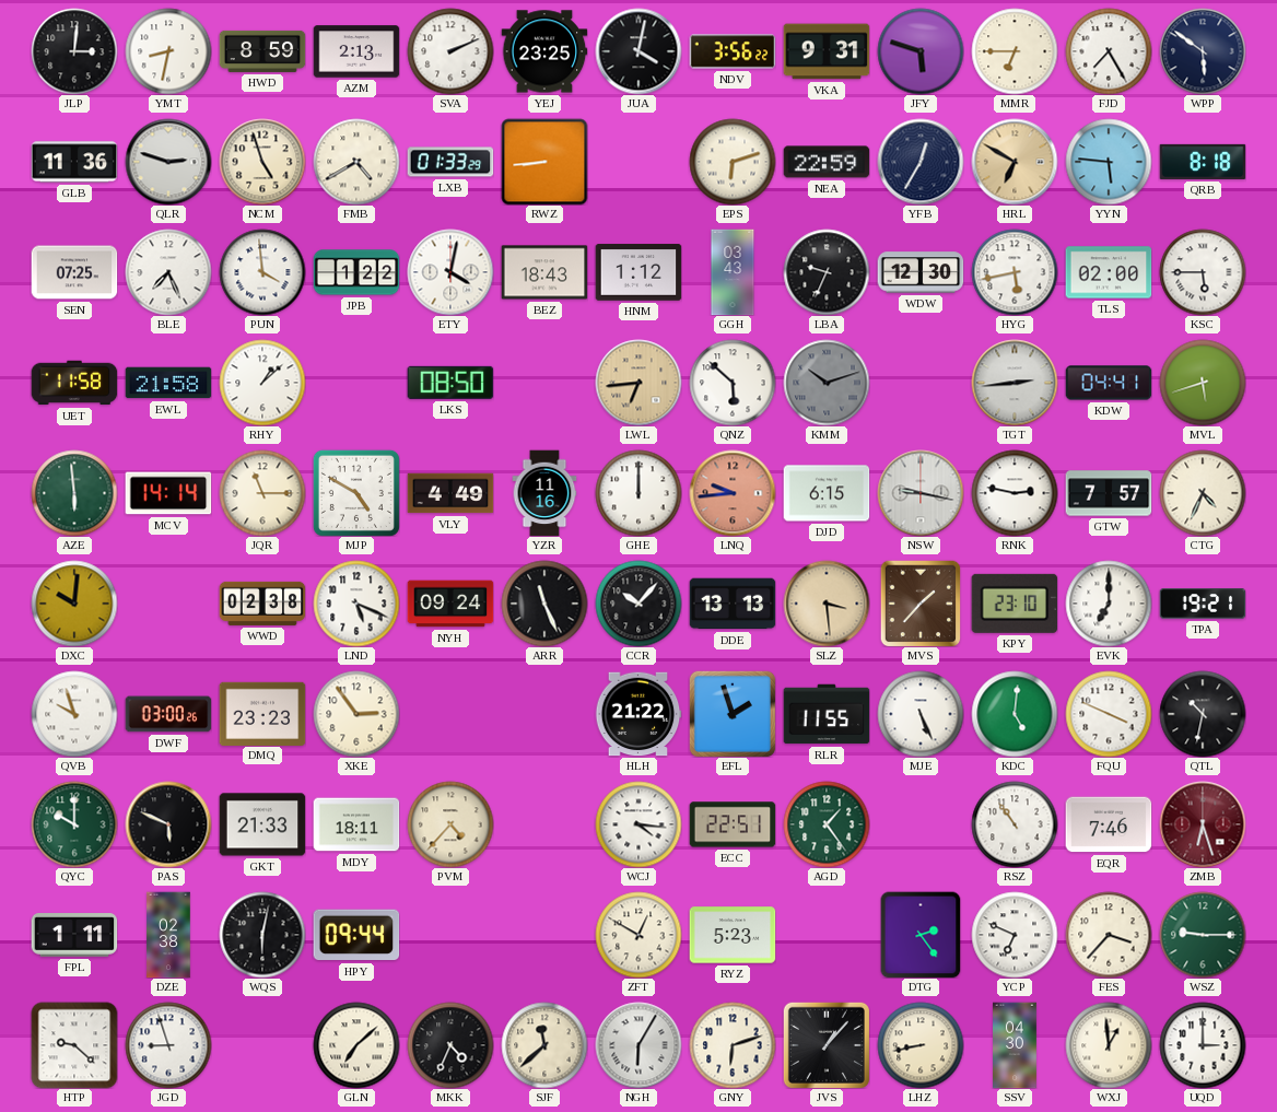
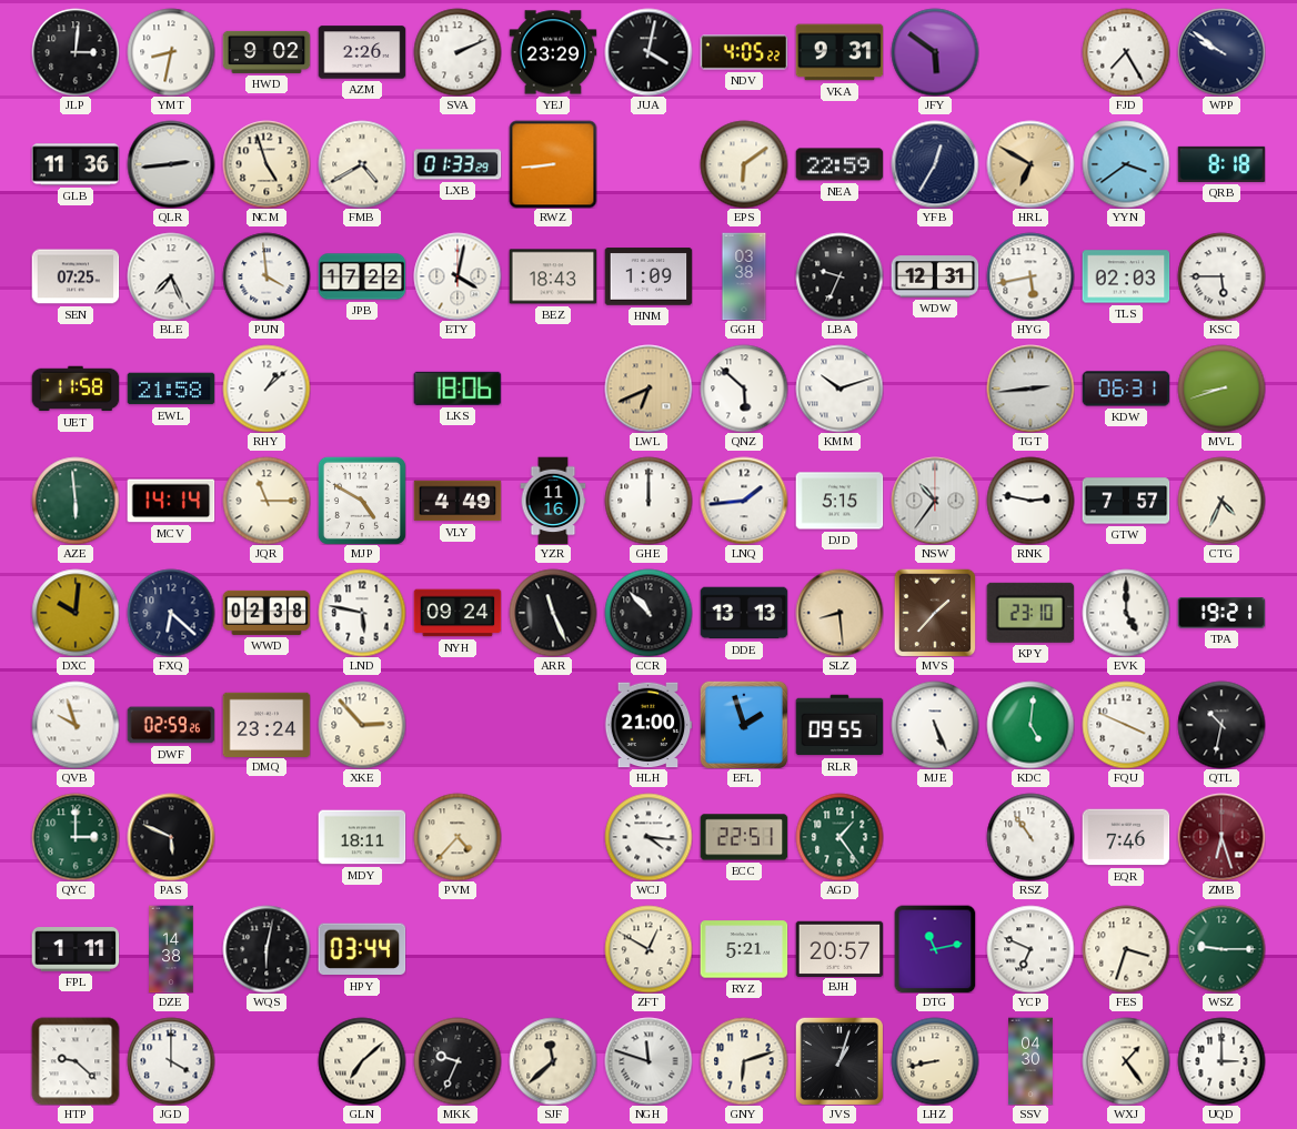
HWD: 8:59 -> 9:02 (267, 52)
AZM: 2:13 -> 2:26 (362, 52)
YEJ: 23:25 -> 23:29 (553, 52)
NDV: 3:56 -> 4:05 (744, 52)
JFY: 5:48 -> 5:51 (935, 52)
MMR: 6:45 -> none (1015, 51)
WPP: 5:51 -> 9:51 (1221, 52)
QLR: 2:48 -> 2:44 (171, 164)
EPS: 6:12 -> 6:09 (744, 164)
YYN: 5:46 -> 3:39 (1126, 164)
JPB: 1:22 -> 17:22 (362, 276)
HNM: 1:12 -> 1:09 (648, 276)
GGH: 03:43 -> 03:38 (744, 276)
WDW: 12:30 -> 12:31 (935, 276)
TLS: 02:00 -> 02:03 (1126, 276)
LKS: 08:50 -> 18:06 (458, 389)
LWL: 6:44 -> 6:41 (648, 389)
KMM dial: grey -> white (839, 389)
KDW: 04:41 -> 06:31 (1126, 389)
MVL: 5:42 -> 8:42 (1221, 389)
LNQ: 9:44 -> 1:44 (744, 501)
LNQ dial: salmon -> white (744, 501)
DJD: 6:15 -> 5:15 (839, 501)
NSW: 9:17 -> 10:36 (935, 501)
FXQ: none -> 6:22 (171, 613)
LND: 5:19 -> 5:47 (362, 613)
CCR: 10:07 -> 10:53 (648, 613)
SLZ: 3:29 -> 8:29 (839, 613)
EVK: 7:00 -> 5:00 (1126, 613)
DWF: 03:00 -> 02:59 (171, 725)
DMQ: 23:23 -> 23:24 (267, 724)
XKE: 2:54 -> 2:53 (362, 725)
HLH: 21:22 -> 21:00 (648, 725)
RLR: 11:55 -> 09:55 (839, 725)
QYC: 10:00 -> 3:00 (76, 837)
GKT: 21:33 -> none (262, 824)
DZE: 02:38 -> 14:38 (171, 949)
HPY: 09:44 -> 03:44 (362, 949)
RYZ: 5:23 -> 5:21 (744, 949)
BJH: none -> 20:57 (839, 948)
DTG: 2:24 -> 11:13 (935, 949)
FES: 3:37 -> 3:33 (1126, 949)
JGD: 8:57 -> 4:00 (171, 1061)
MKK: 4:34 -> 9:34 (458, 1061)
NGH: 6:05 -> 11:48 (648, 1061)
JVS: 1:07 -> 1:03 (839, 1061)
WXJ: 12:59 -> 1:24 (1126, 1061)
